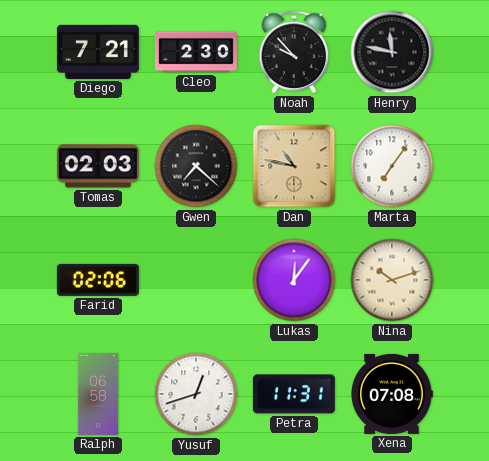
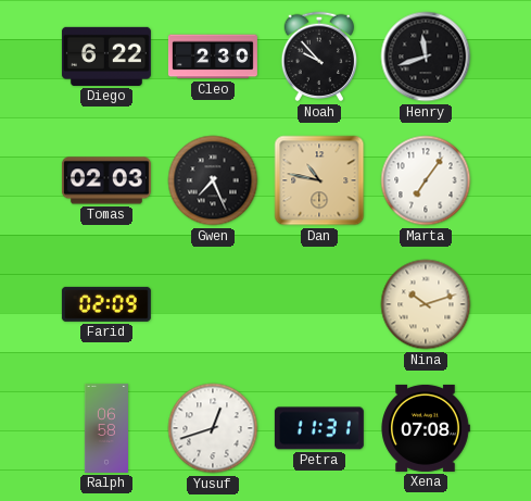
Diego: 7:21 -> 6:22 (106, 57)
Henry: 11:47 -> 11:42 (426, 57)
Gwen: 7:22 -> 7:26 (213, 180)
Farid: 02:06 -> 02:09 (106, 304)
Lukas: 12:06 -> none (294, 280)
